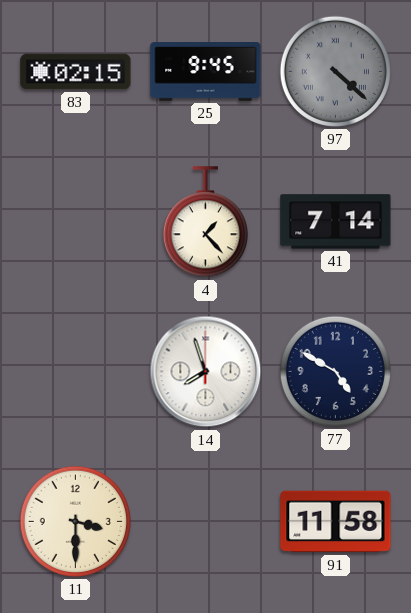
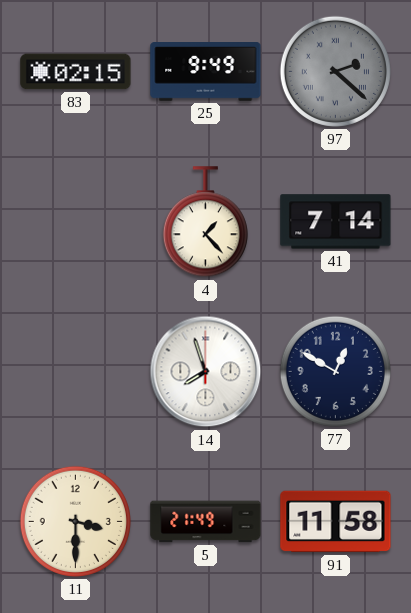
25: 9:45 -> 9:49 (206, 72)
97: 4:22 -> 2:22 (335, 71)
77: 4:50 -> 12:50 (335, 371)
5: none -> 21:49 (206, 522)
